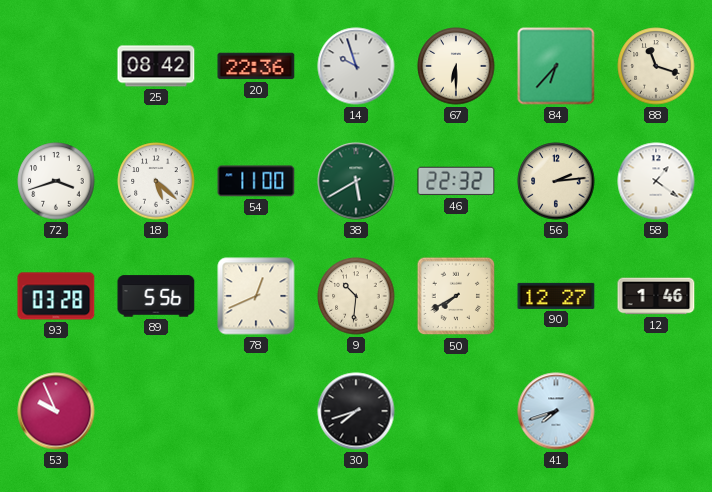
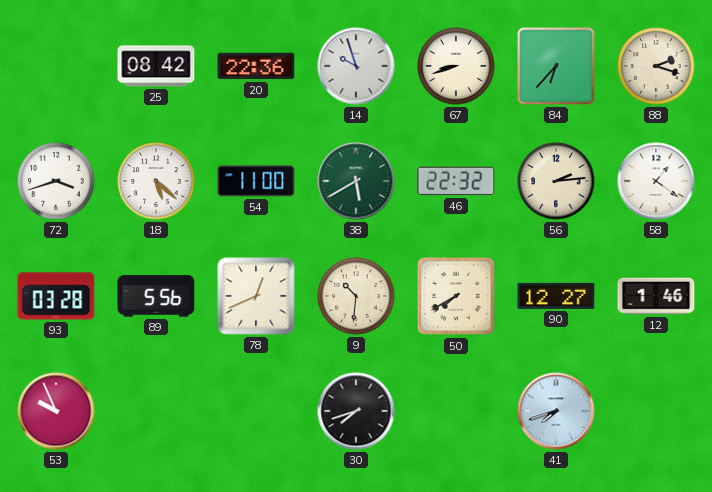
67: 6:30 -> 8:42 (456, 66)
88: 11:18 -> 2:18 (656, 66)
